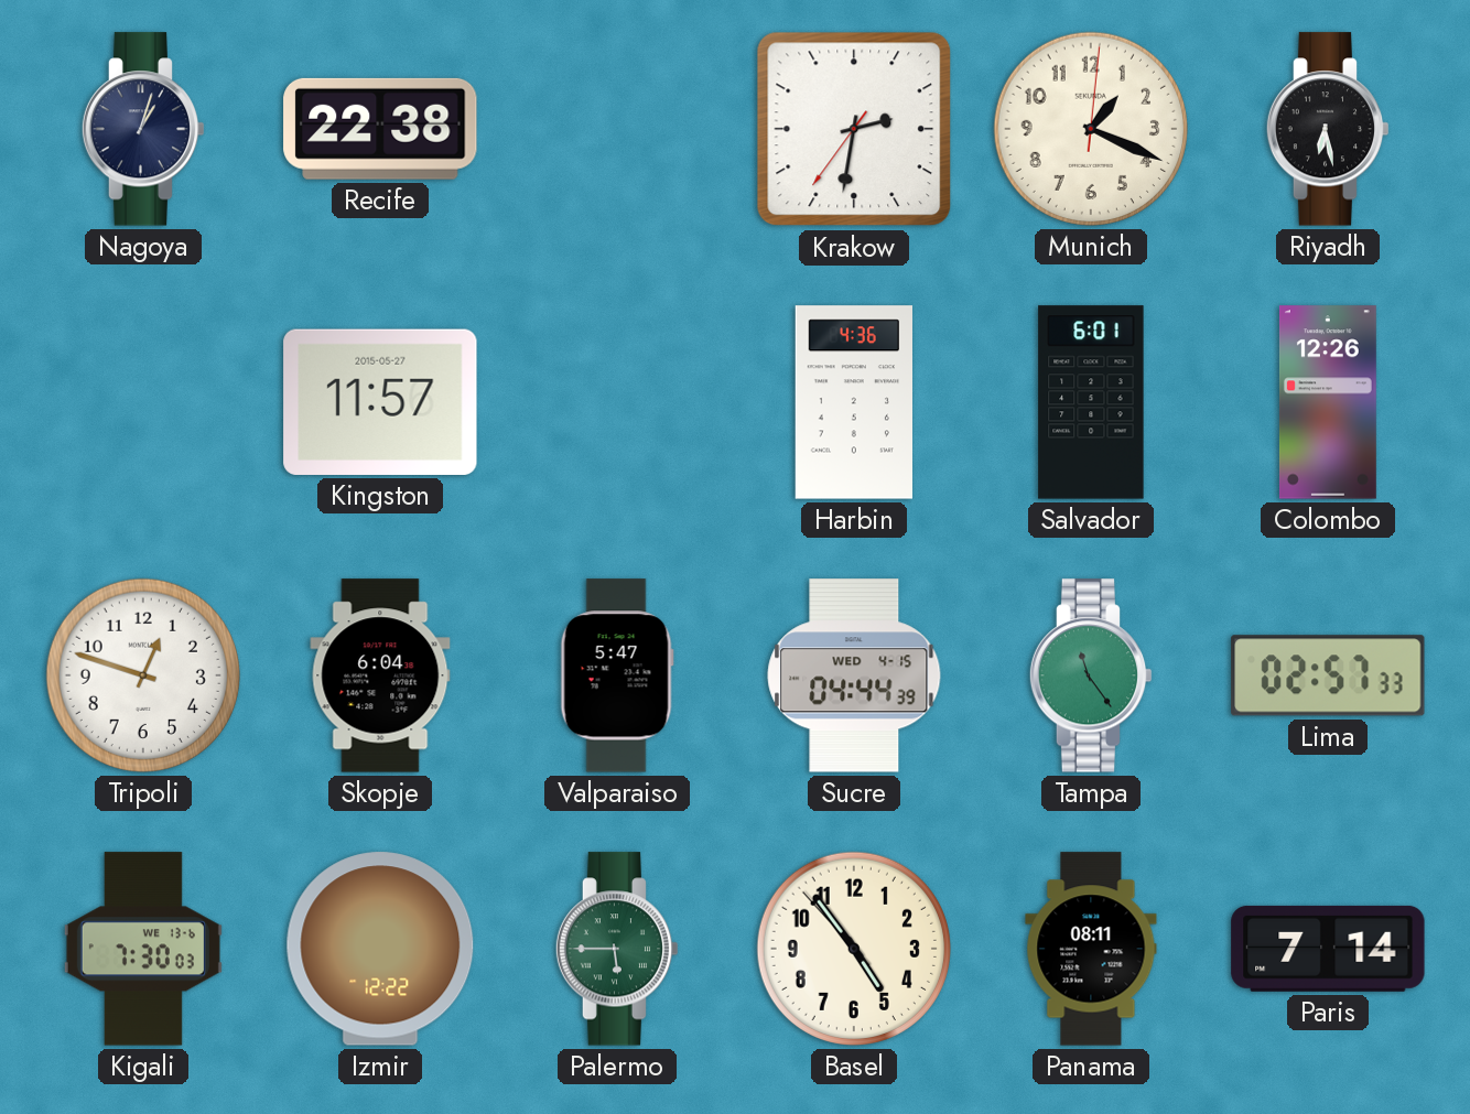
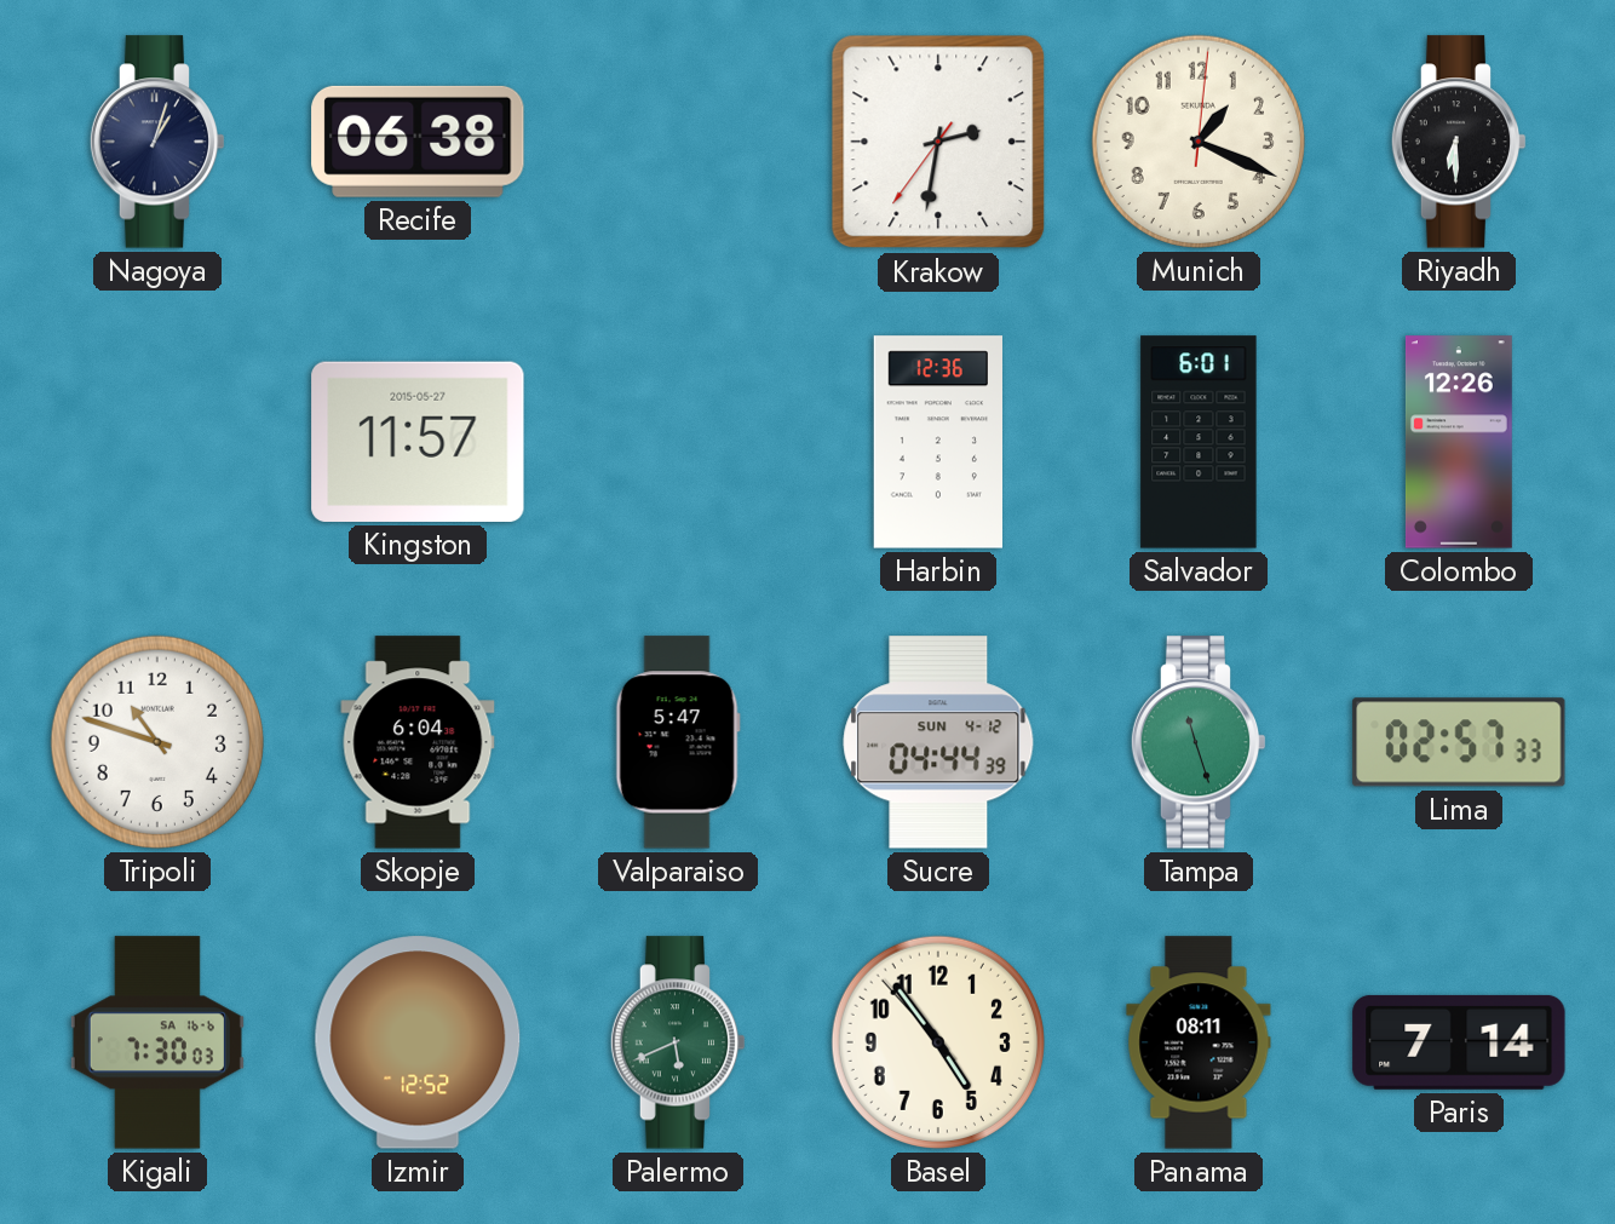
Recife: 22:38 -> 06:38 (418, 142)
Riyadh: 6:28 -> 6:30 (1459, 142)
Harbin: 4:36 -> 12:36 (937, 442)
Tripoli: 12:48 -> 10:48 (157, 742)
Sucre date: WED 4-15 -> SUN 4-12 (938, 742)
Tampa: 11:24 -> 11:27 (1199, 742)
Kigali date: WE 13-6 -> SA 16-6 (157, 1042)
Izmir: 12:22 -> 12:52 (418, 1042)
Palermo: 5:45 -> 5:41 (678, 1042)
